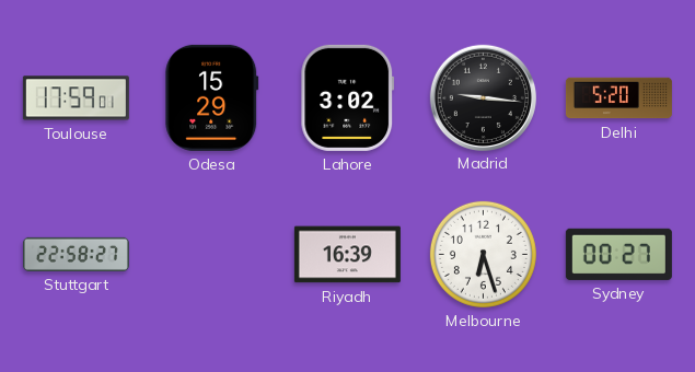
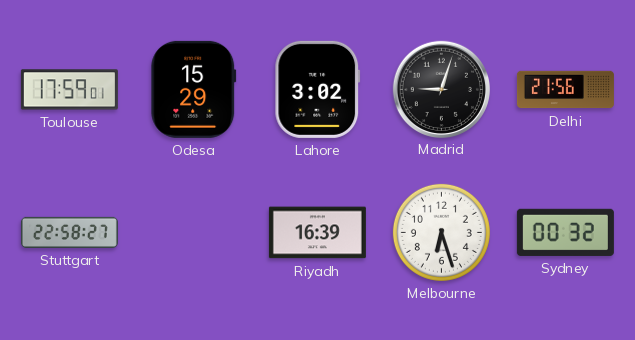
Madrid: 9:16 -> 9:03 (441, 89)
Delhi: 5:20 -> 21:56 (565, 90)
Sydney: 00:27 -> 00:32 (565, 232)
